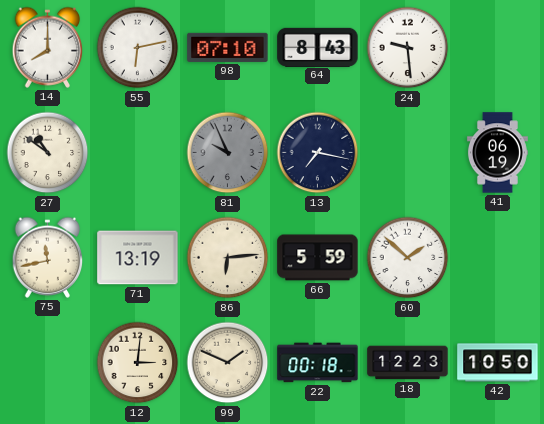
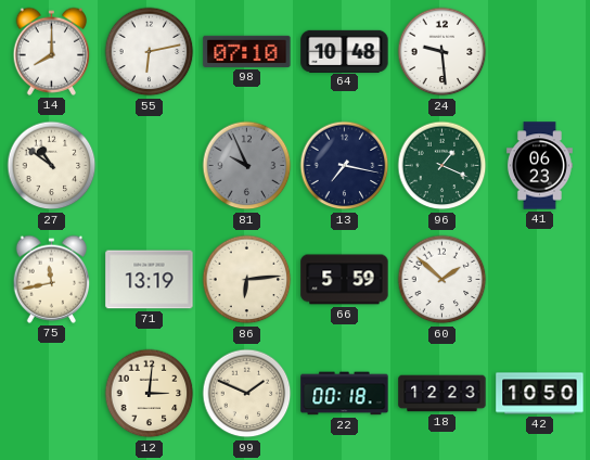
64: 8:43 -> 10:48 (345, 51)
96: none -> 1:19 (442, 166)
41: 06:19 -> 06:23 (539, 166)
